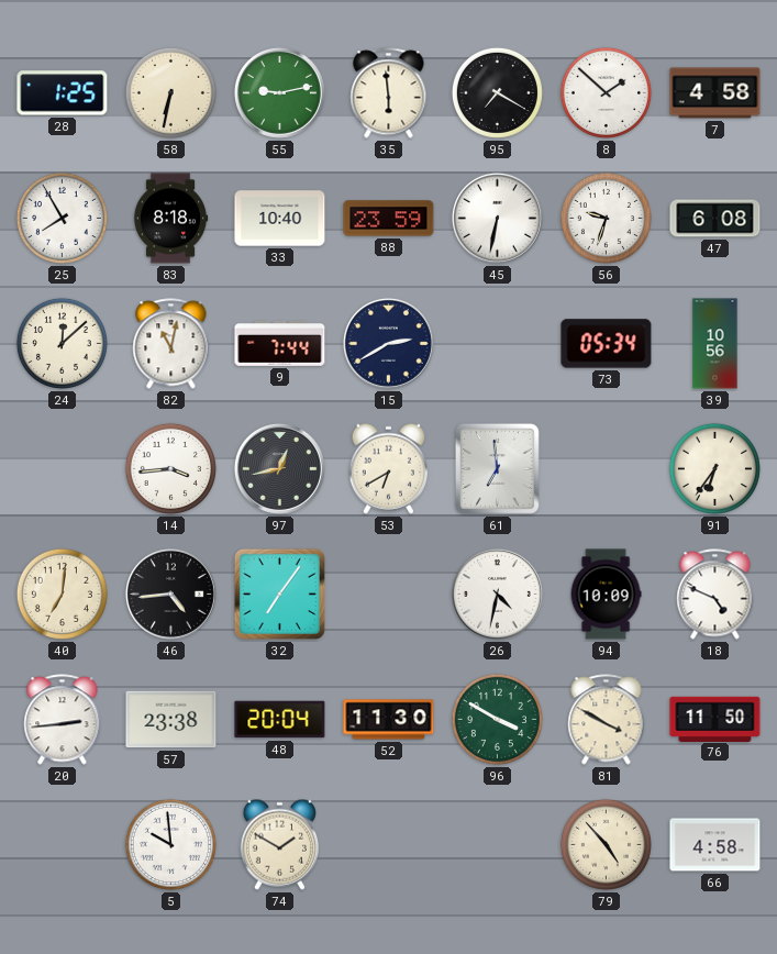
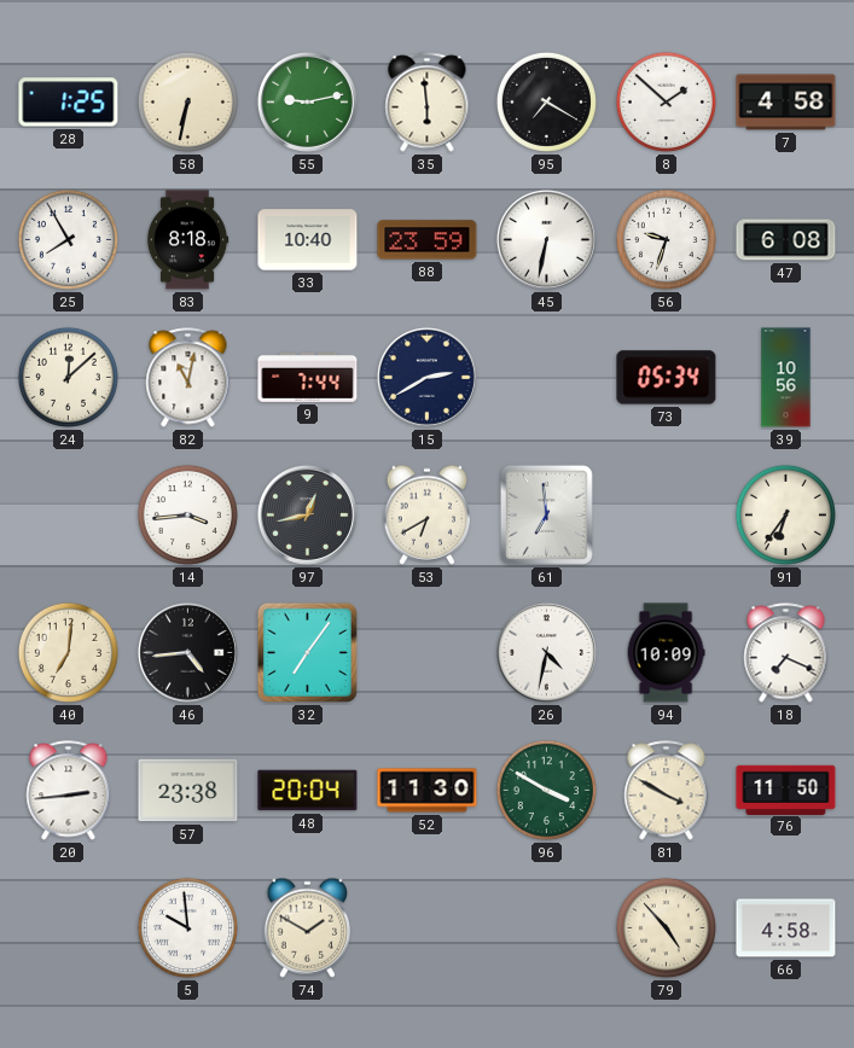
18: 4:49 -> 7:19 (786, 653)
